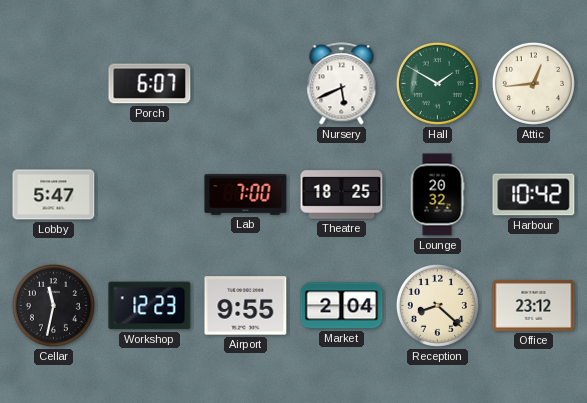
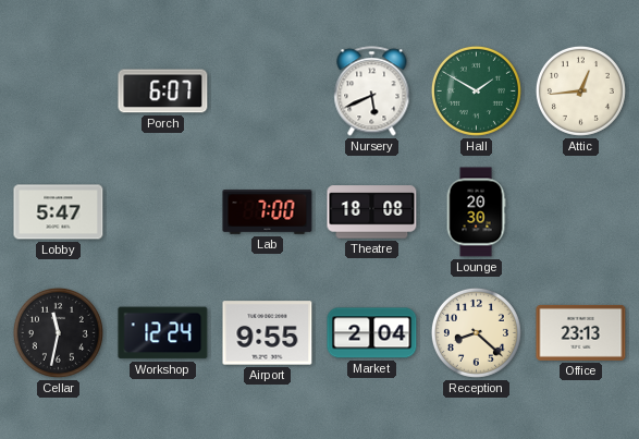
Theatre: 18:25 -> 18:08 (372, 212)
Lounge: 20:32 -> 20:30 (476, 212)
Harbour: 10:42 -> none (534, 195)
Workshop: 12:23 -> 12:24 (163, 333)
Office: 23:12 -> 23:13 (581, 332)
